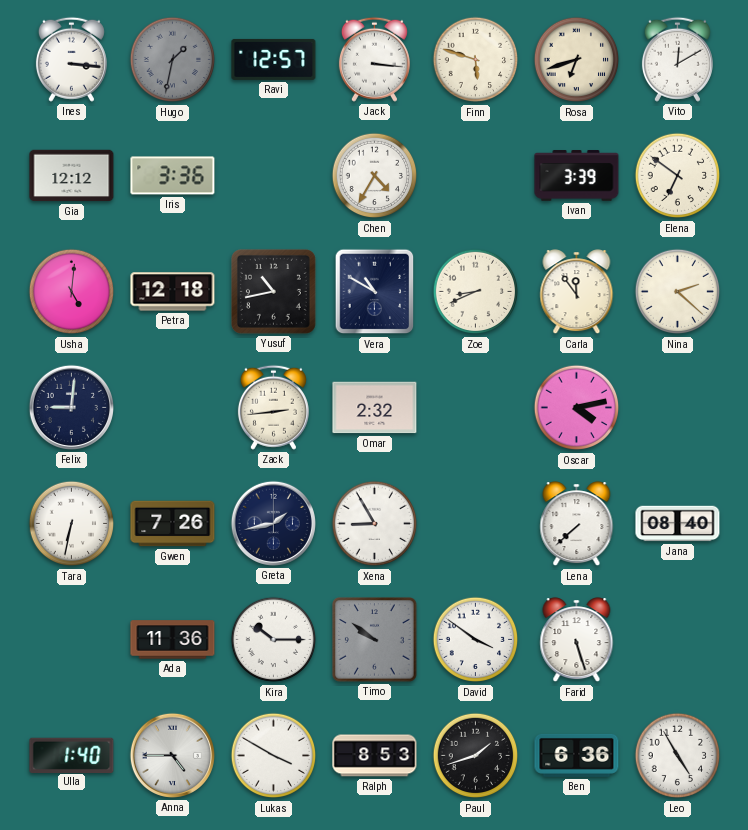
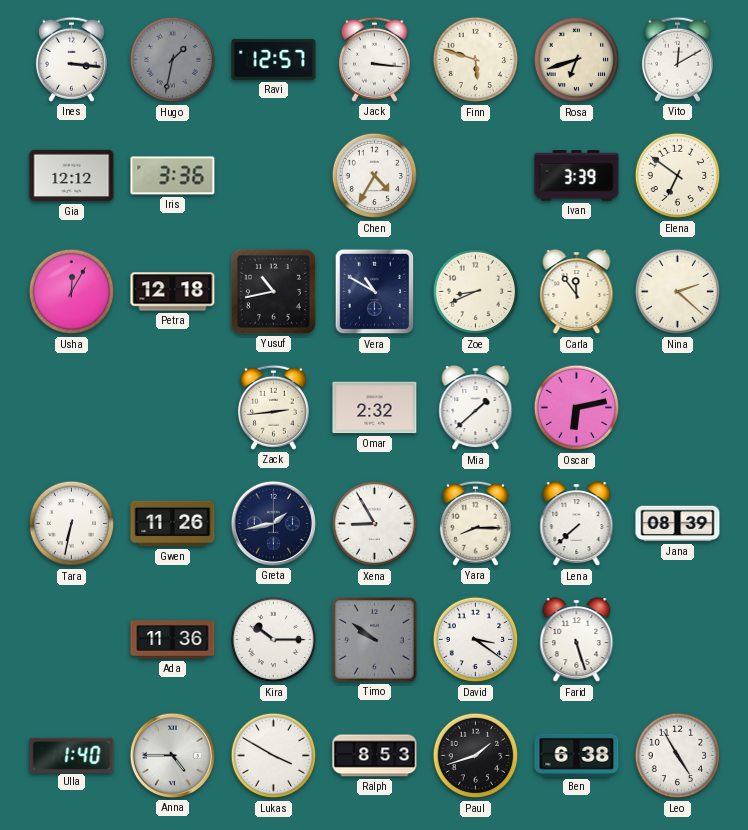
Usha: 5:01 -> 12:05 (72, 292)
Felix: 9:01 -> none (71, 407)
Mia: none -> 1:38 (476, 408)
Oscar: 4:13 -> 6:13 (577, 408)
Gwen: 7:26 -> 11:26 (173, 524)
Yara: none -> 8:15 (475, 523)
Jana: 08:40 -> 08:39 (678, 524)
David: 3:51 -> 3:21 (476, 640)
Ben: 6:36 -> 6:38 (577, 755)
